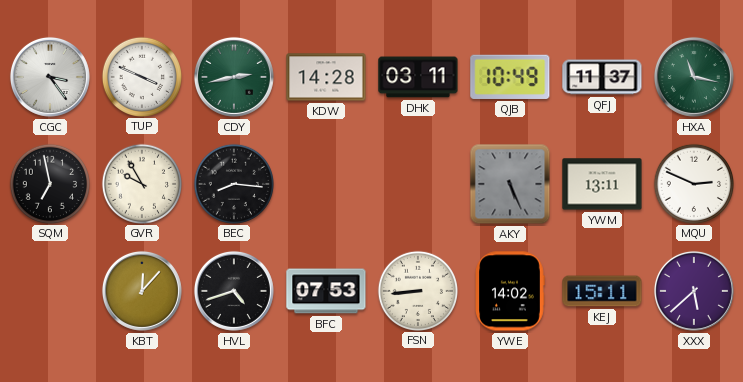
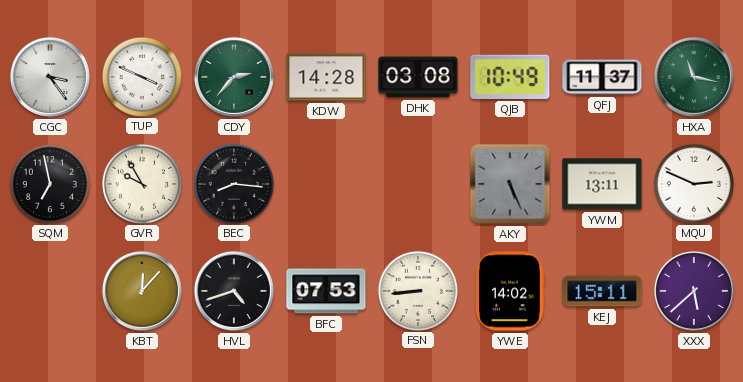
CDY: 2:43 -> 2:37 (234, 77)
DHK: 03:11 -> 03:08 (418, 77)
